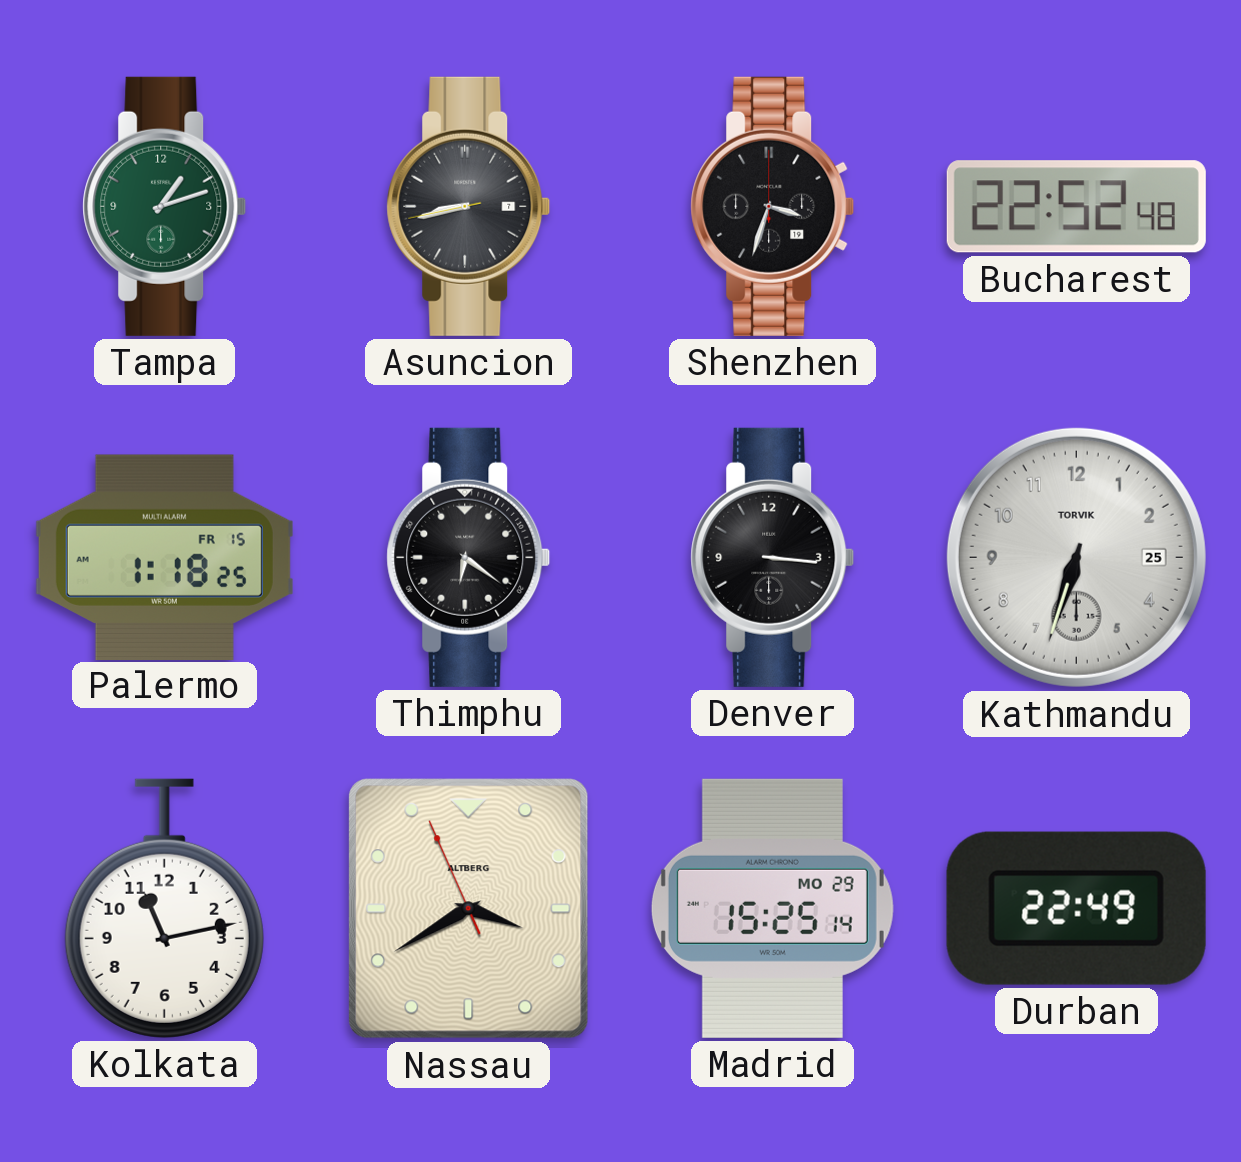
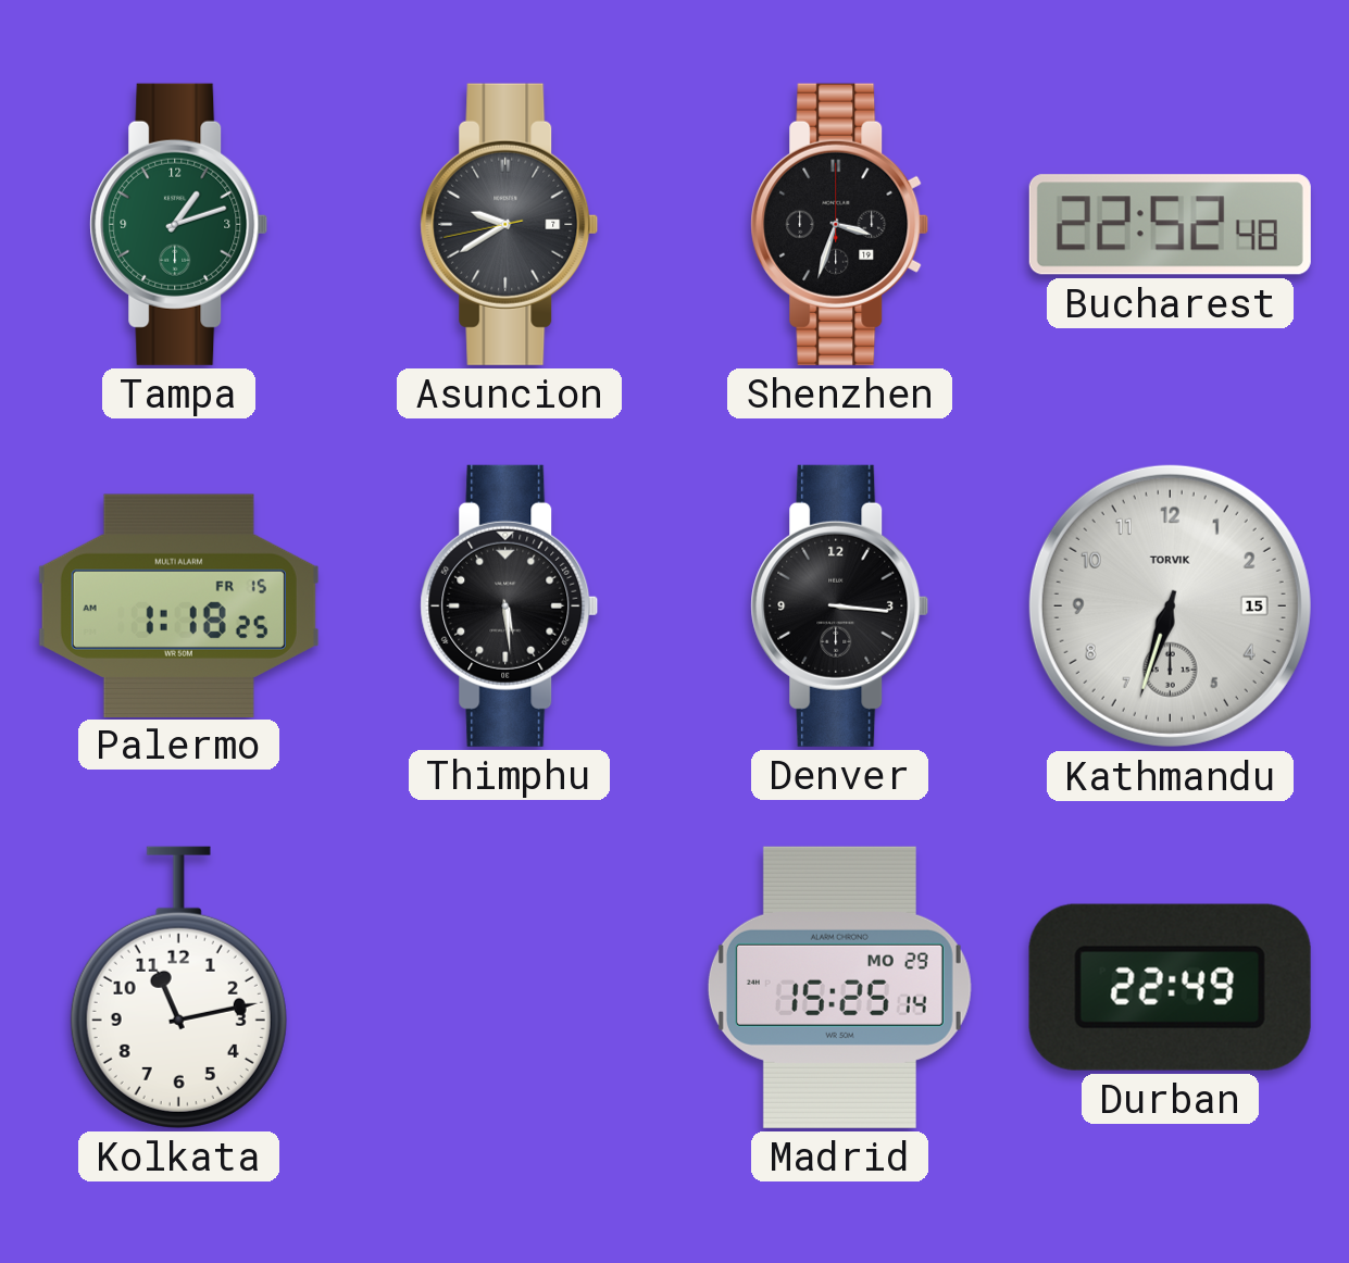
Asuncion: 8:42 -> 9:39 (510, 224)
Thimphu: 6:21 -> 5:29 (510, 605)
Kathmandu date: 25 -> 15 (1170, 605)
Nassau: 3:39 -> none (469, 909)
